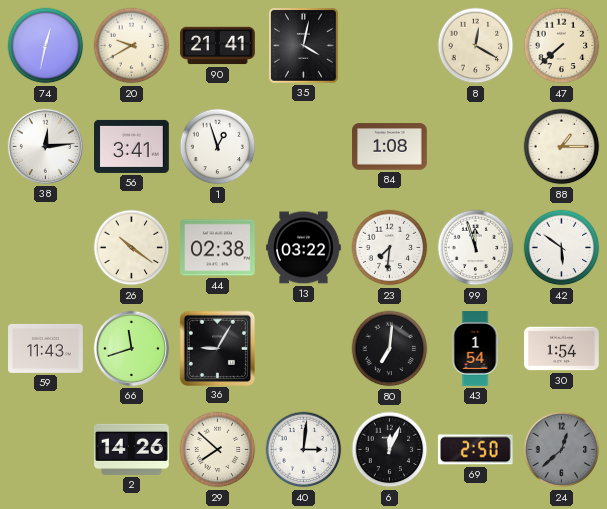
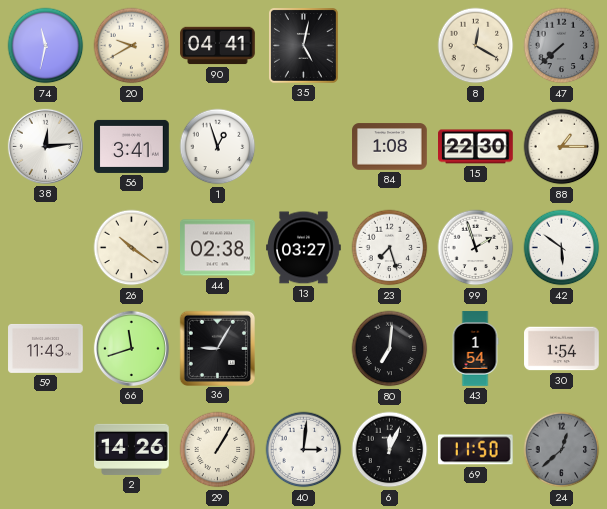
74: 12:32 -> 11:32 (46, 46)
90: 21:41 -> 04:41 (218, 46)
35: 4:02 -> 5:02 (304, 46)
47 dial: cream -> grey (562, 46)
15: none -> 22:30 (476, 147)
13: 03:22 -> 03:27 (304, 248)
23: 7:31 -> 7:27 (390, 248)
99: 11:57 -> 1:57 (476, 248)
29: 7:52 -> 1:05 (218, 450)
69: 2:50 -> 11:50 (476, 450)
